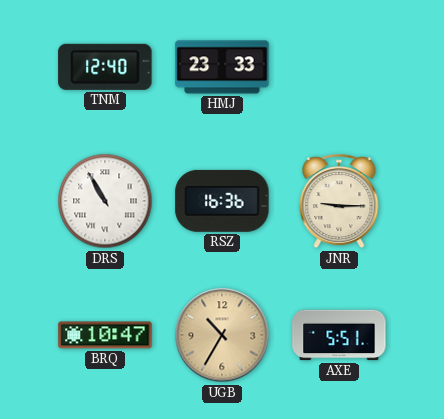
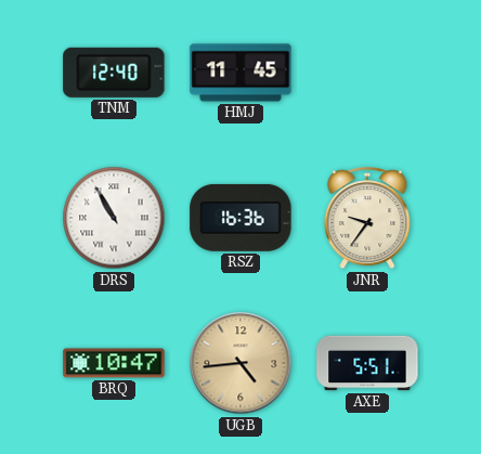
HMJ: 23:33 -> 11:45 (240, 73)
JNR: 9:15 -> 9:36 (367, 219)
UGB: 10:35 -> 4:44 (240, 363)
